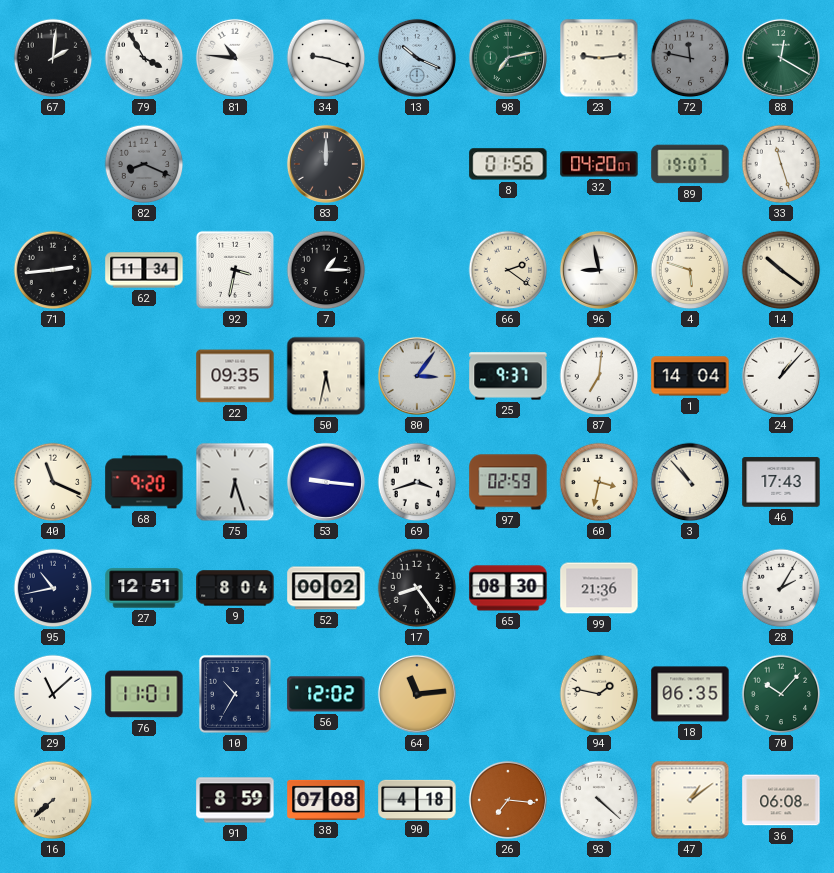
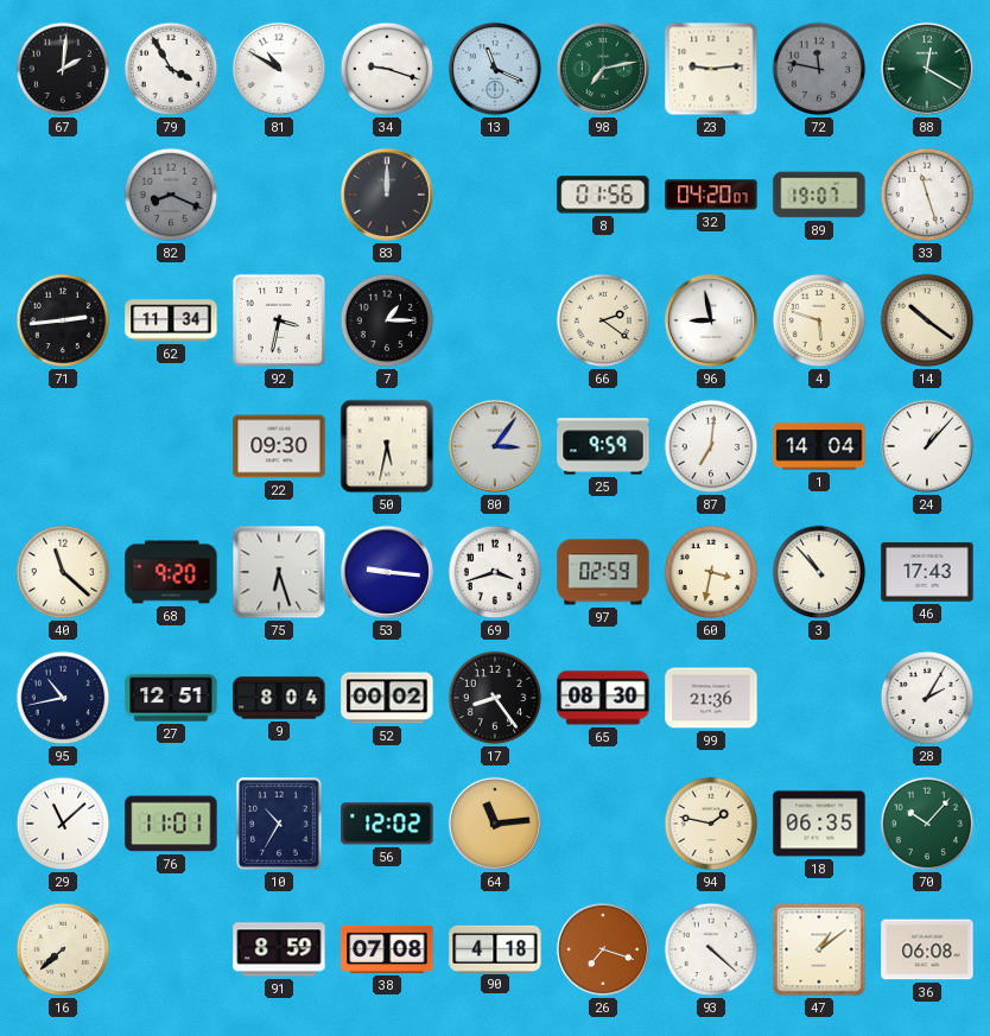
81: 10:46 -> 10:50 (279, 69)
13: 10:19 -> 11:19 (495, 69)
22: 09:35 -> 09:30 (279, 446)
25: 9:37 -> 9:59 (603, 446)
40: 11:19 -> 11:22 (63, 572)
26: 7:16 -> 7:18 (603, 949)
